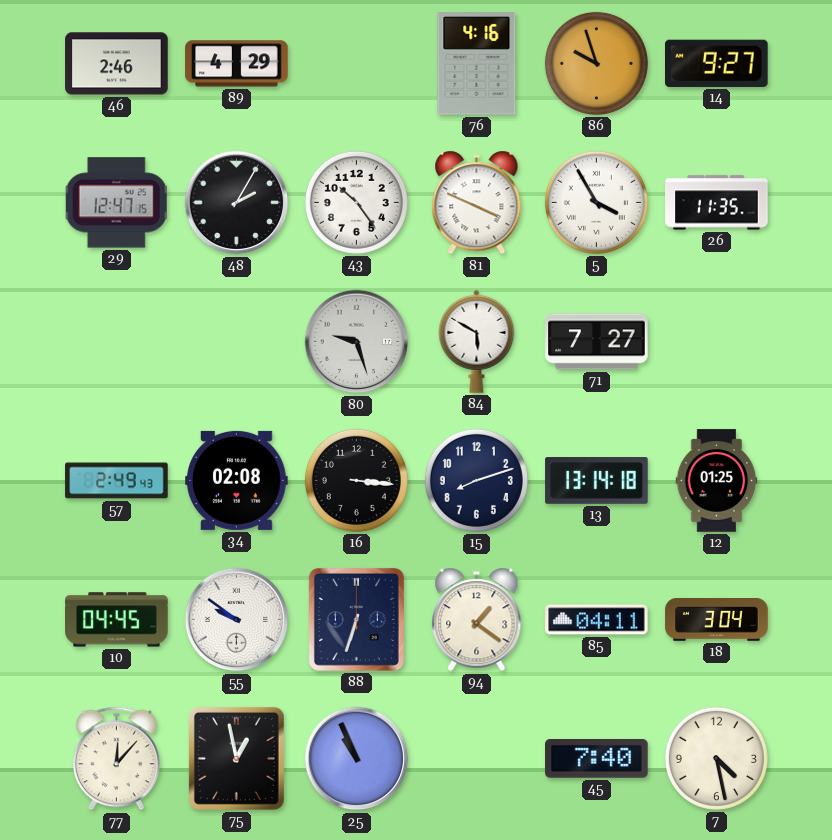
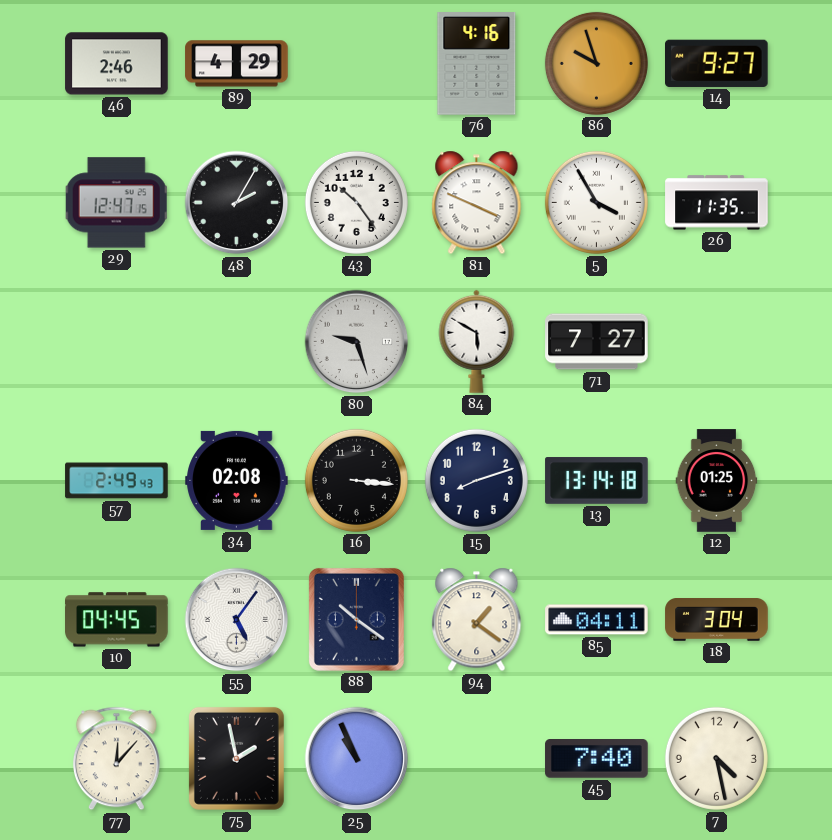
55: 9:51 -> 5:06 (237, 620)
88: 6:33 -> 10:21 (356, 619)
75: 12:58 -> 1:58 (236, 758)
